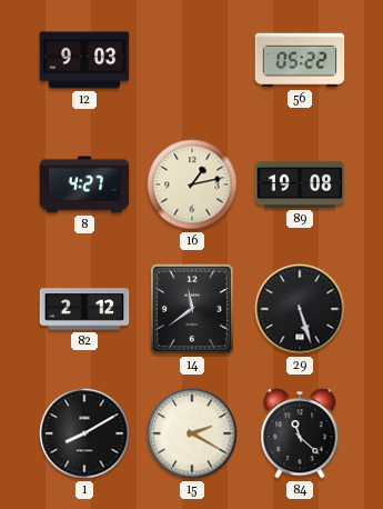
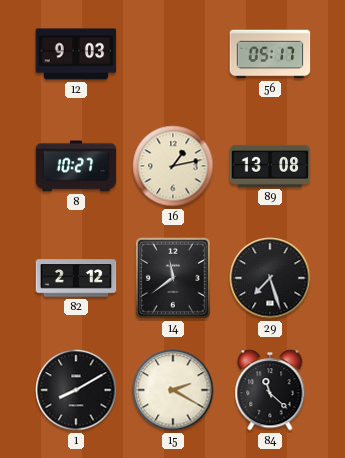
56: 05:22 -> 05:17 (270, 54)
8: 4:27 -> 10:27 (76, 166)
89: 19:08 -> 13:08 (270, 166)
29: 5:27 -> 7:27 (270, 278)
